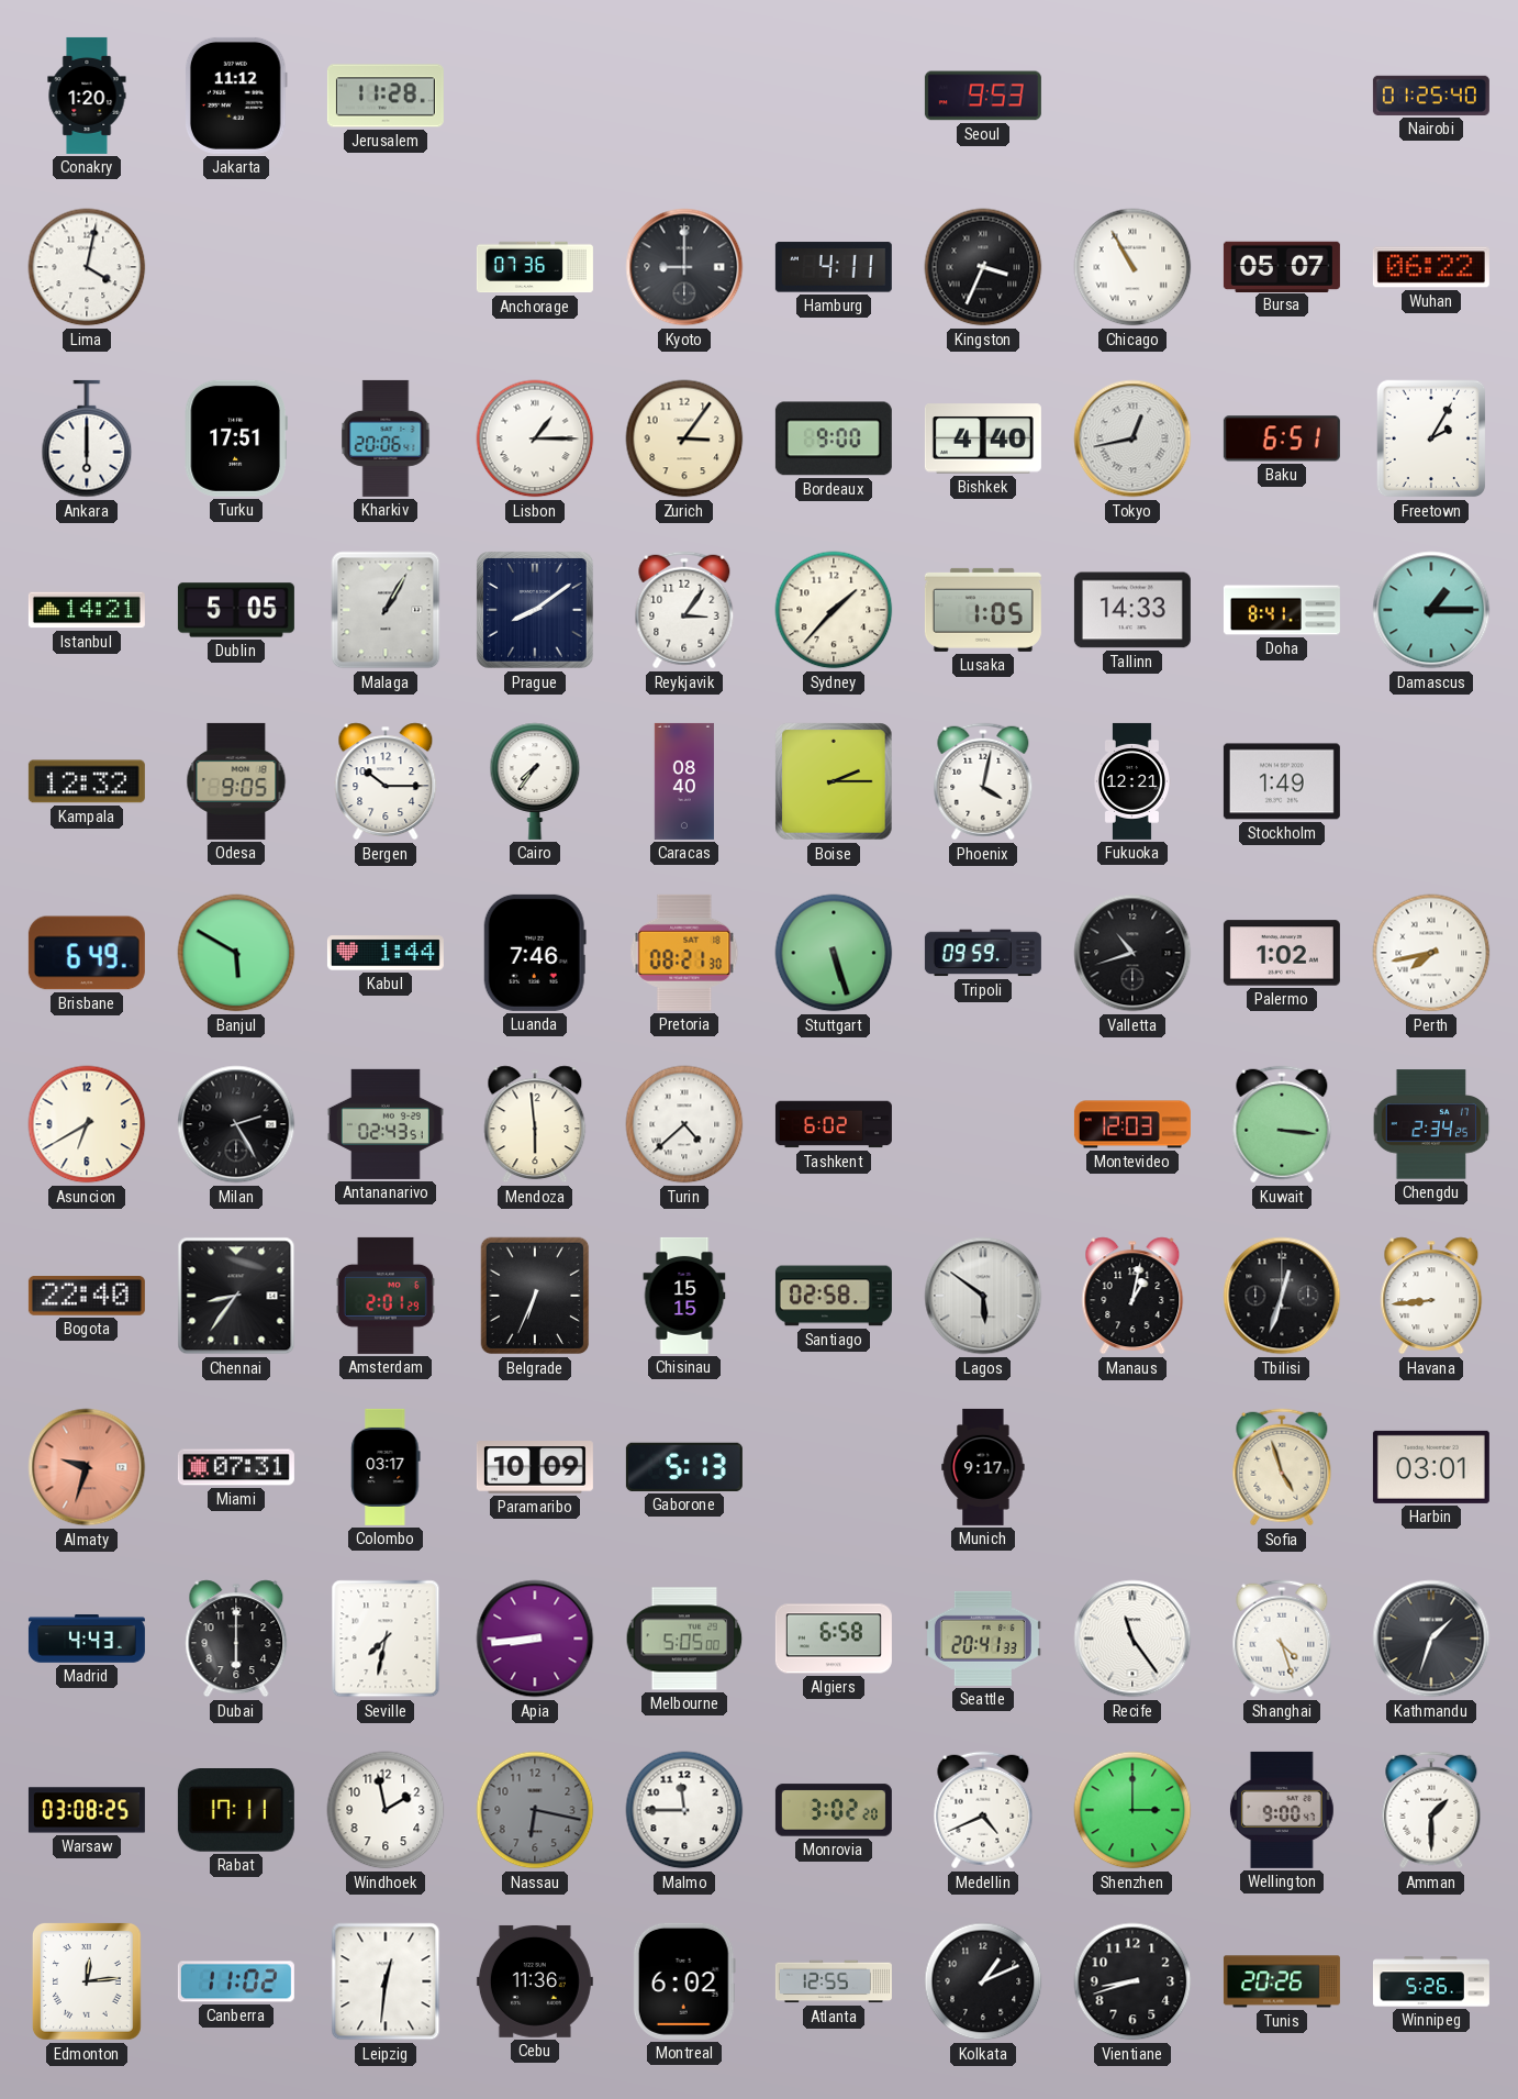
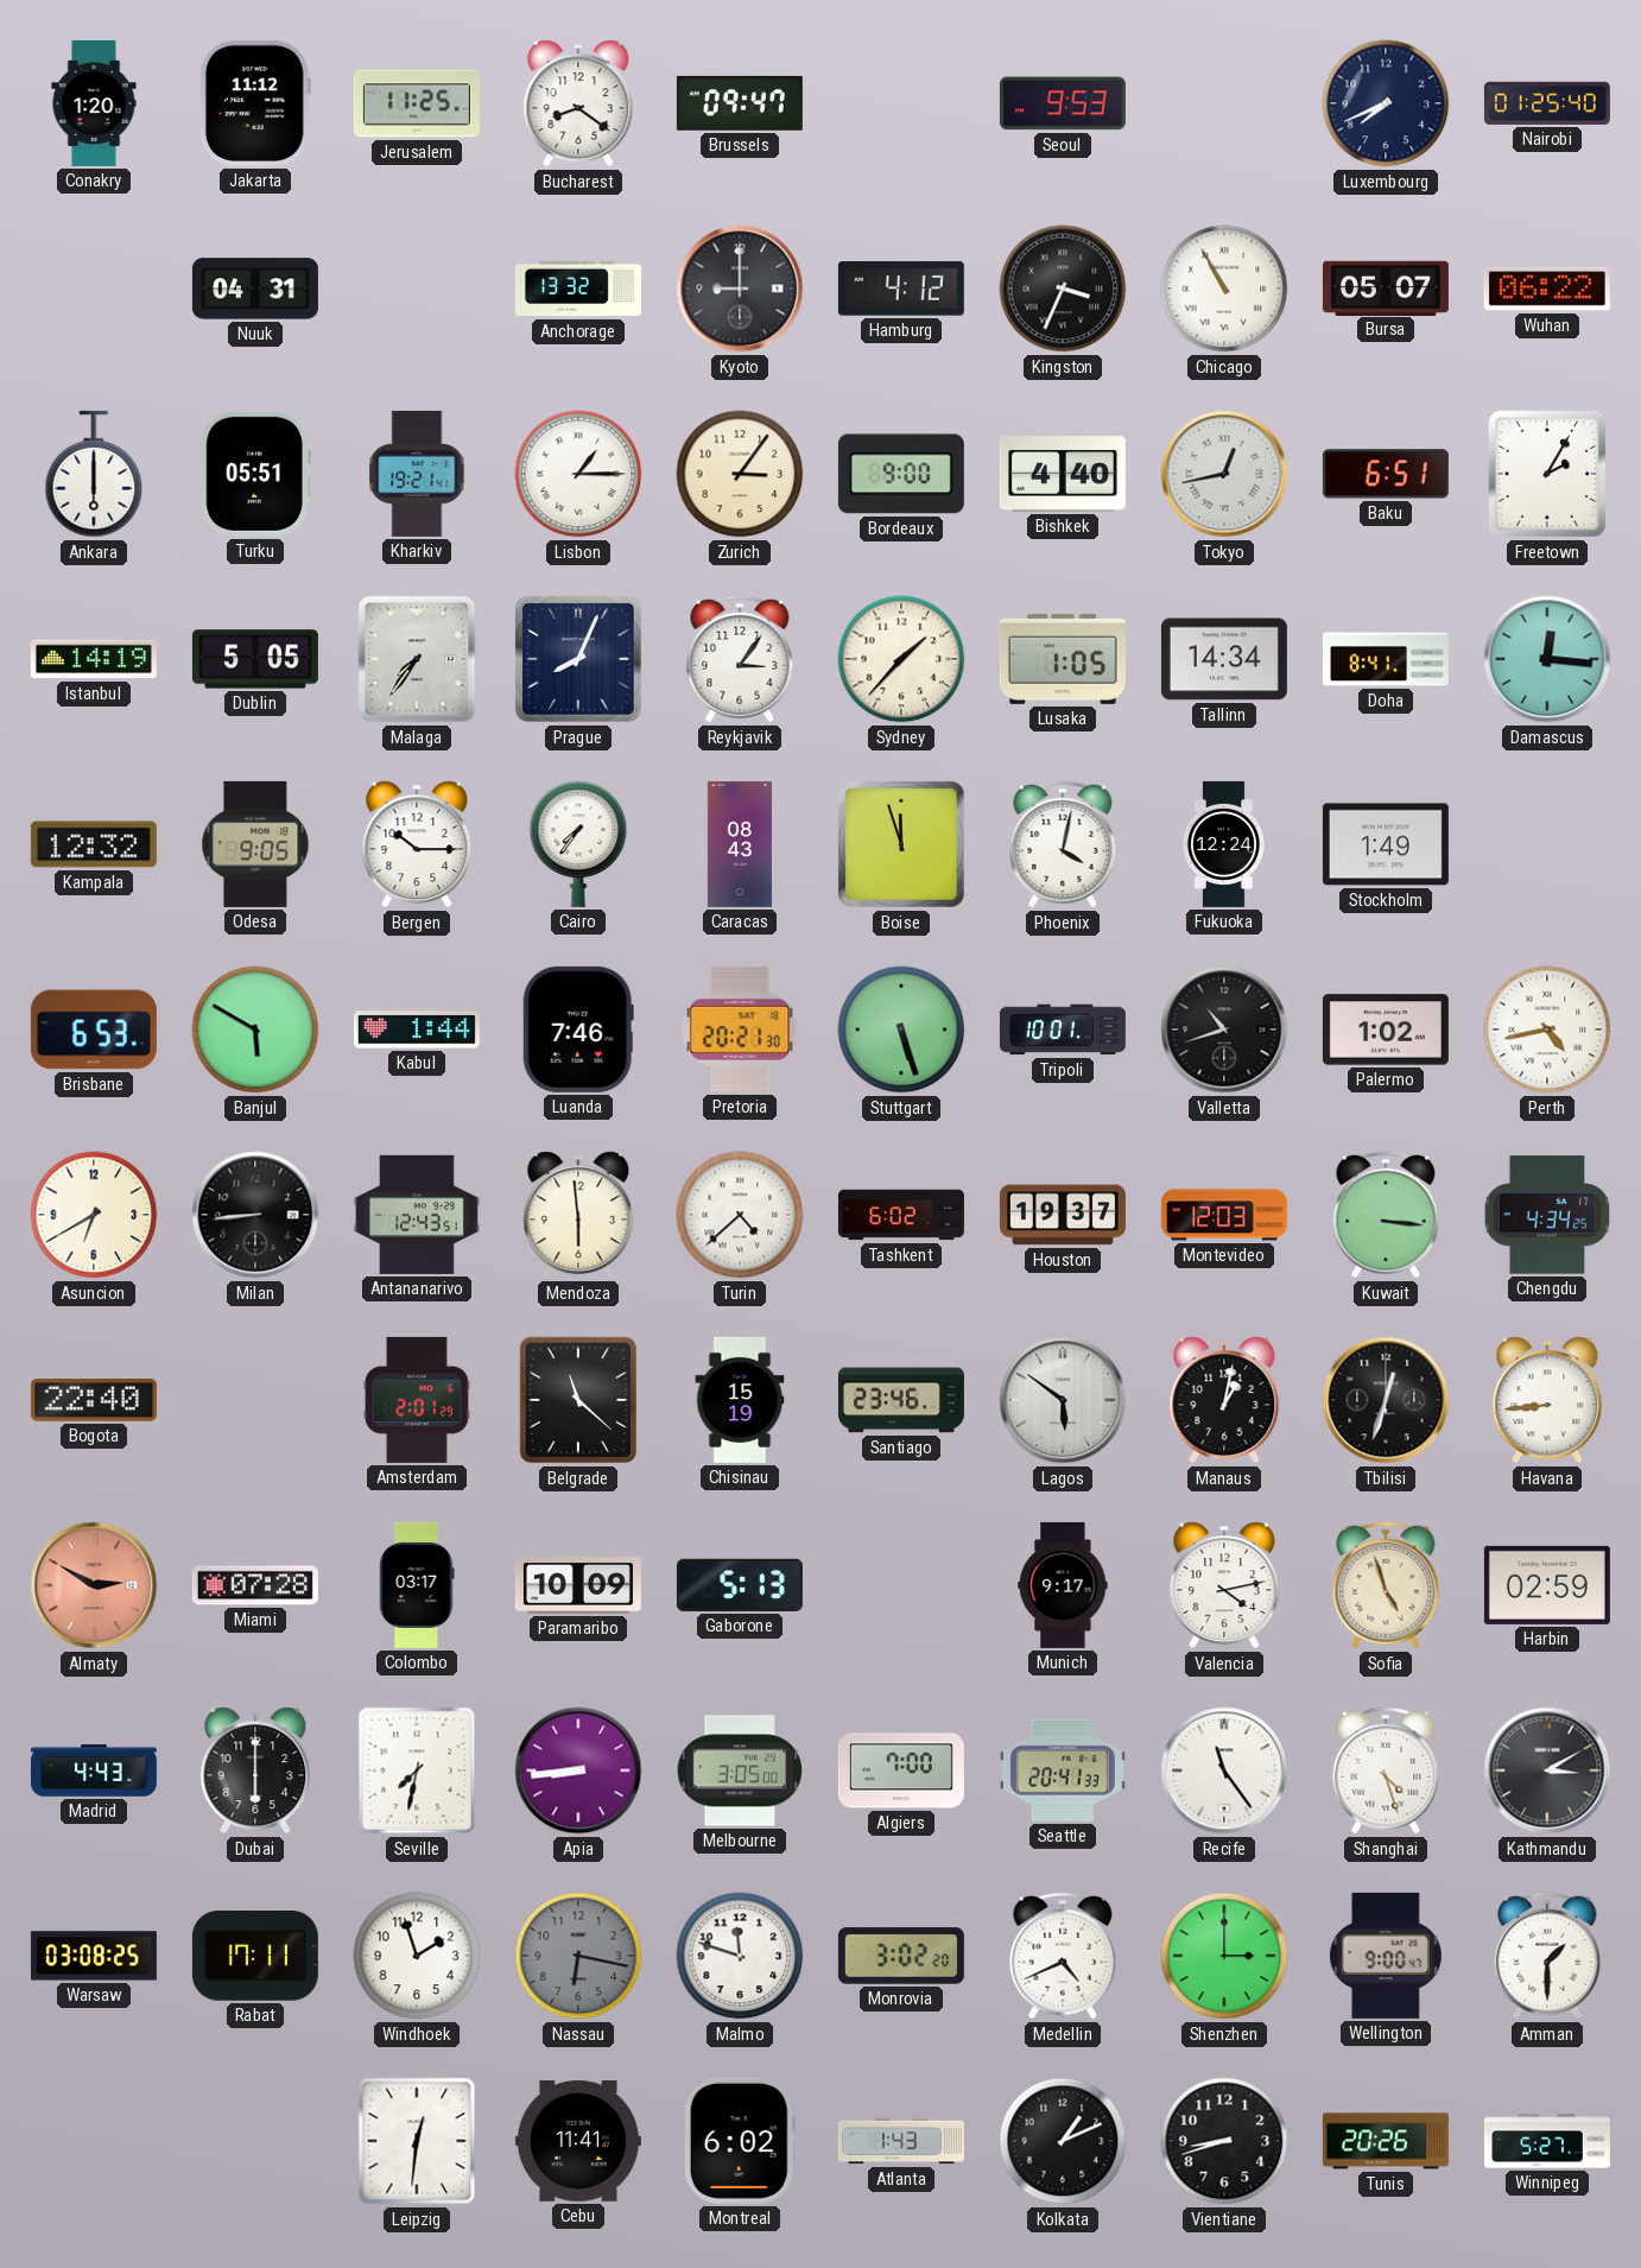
Jerusalem: 11:28 -> 11:25 (417, 103)
Bucharest: none -> 8:21 (578, 103)
Brussels: none -> 09:47 (740, 103)
Luxembourg: none -> 7:41 (1386, 103)
Lima: 4:02 -> none (87, 267)
Nuuk: none -> 04:31 (255, 289)
Anchorage: 07:36 -> 13:32 (578, 289)
Hamburg: 4:11 -> 4:12 (901, 289)
Turku: 17:51 -> 05:51 (255, 474)
Kharkiv: 20:06 -> 19:21 (417, 474)
Istanbul: 14:21 -> 14:19 (94, 659)
Malaga: 1:05 -> 7:36 (417, 659)
Prague: 8:09 -> 8:04 (578, 659)
Tallinn: 14:33 -> 14:34 (1224, 659)
Damascus: 1:15 -> 12:16 (1547, 659)
Caracas: 08:40 -> 08:43 (740, 844)
Boise: 2:15 -> 11:57 (901, 844)
Fukuoka: 12:21 -> 12:24 (1223, 844)
Brisbane: 6:49 -> 6:53 (94, 1030)
Pretoria: 08:21 -> 20:21 (740, 1030)
Tripoli: 09:59 -> 10:01 (1063, 1030)
Perth: 7:43 -> 4:43 (1547, 1030)
Milan: 2:25 -> 8:44 (255, 1215)
Antananarivo: 02:43 -> 12:43 (417, 1215)
Houston: none -> 19:37 (1063, 1215)
Chengdu: 2:34 -> 4:34 (1547, 1215)
Chennai: 8:36 -> none (236, 1296)
Belgrade: 6:34 -> 11:22 (578, 1400)
Chisinau: 15:15 -> 15:19 (740, 1400)
Santiago: 02:58 -> 23:46 (901, 1400)
Almaty: 9:33 -> 2:50 (94, 1585)
Miami: 07:31 -> 07:28 (255, 1585)
Valencia: none -> 4:13 (1224, 1585)
Harbin: 03:01 -> 02:59 (1547, 1585)
Melbourne: 5:05 -> 3:05 (740, 1770)
Algiers: 6:58 -> 7:00 (901, 1770)
Kathmandu: 1:33 -> 3:10 (1547, 1770)
Windhoek: 1:58 -> 1:57 (417, 1956)
Malmo: 11:45 -> 11:48 (740, 1956)
Edmonton: 12:14 -> none (87, 1981)
Canberra: 11:02 -> none (236, 1981)
Cebu: 11:36 -> 11:41 (578, 2141)
Atlanta: 12:55 -> 1:43 (901, 2141)
Winnipeg: 5:26 -> 5:27 (1547, 2141)
